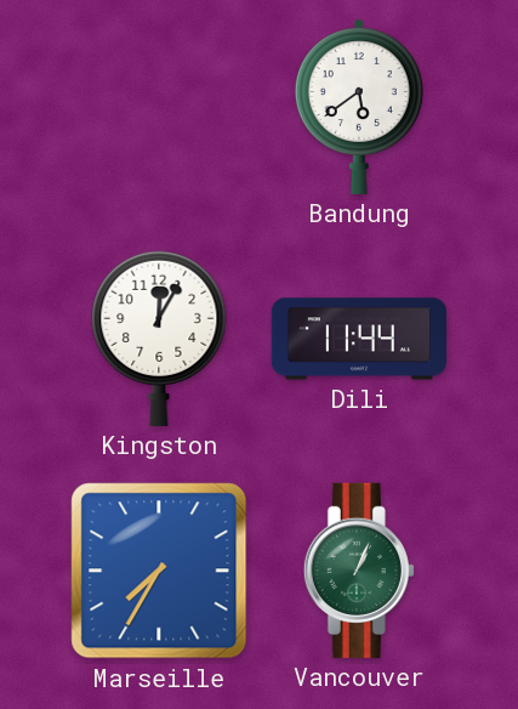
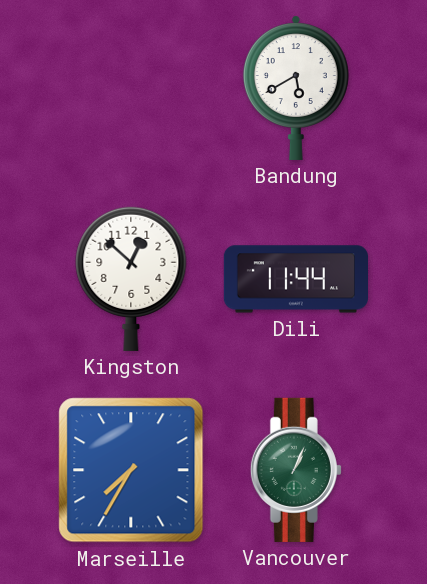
Bandung: 5:39 -> 5:40 (296, 88)
Kingston: 12:05 -> 12:52 (131, 278)
